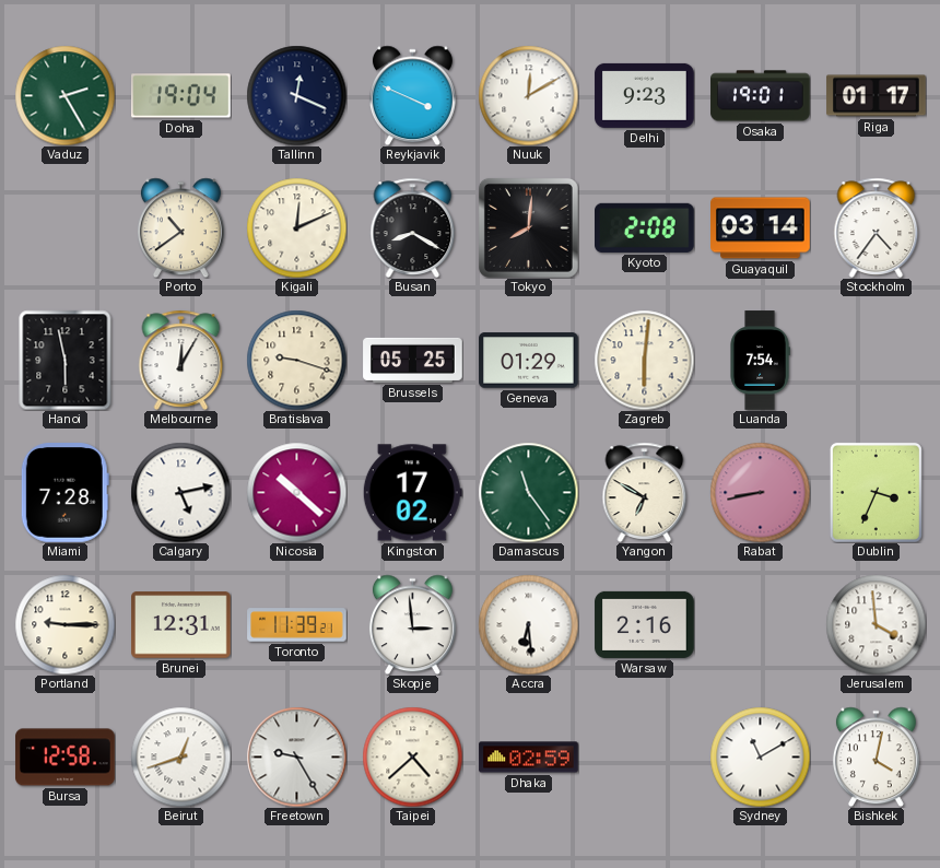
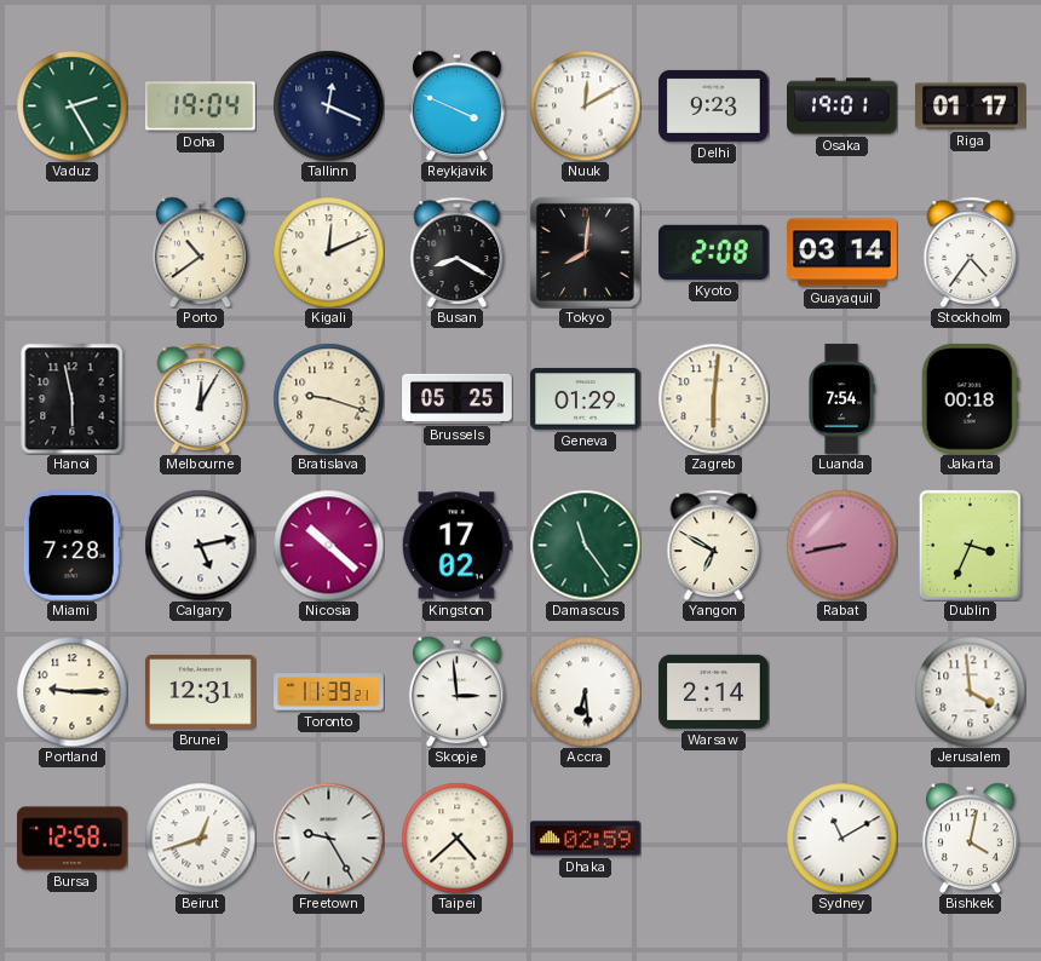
Jakarta: none -> 00:18 (970, 399)
Warsaw: 2:16 -> 2:14 (714, 691)
